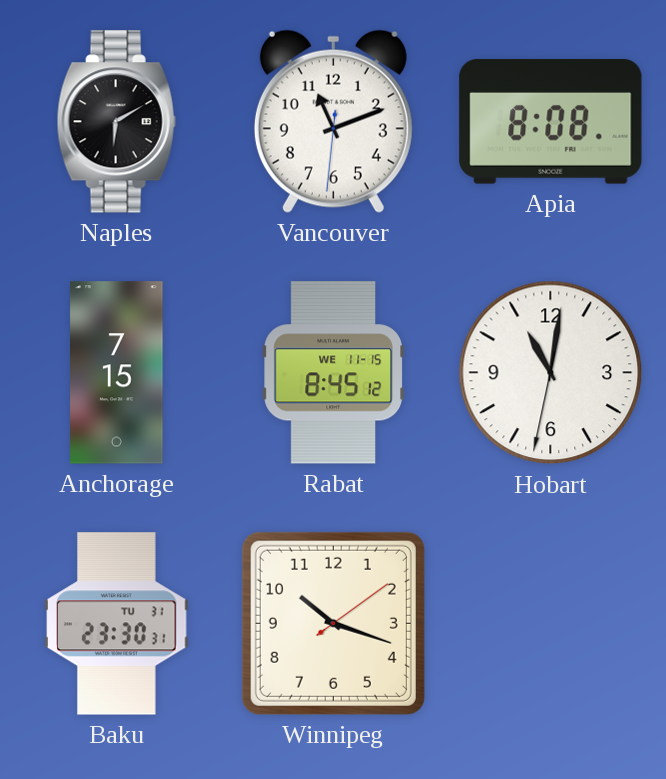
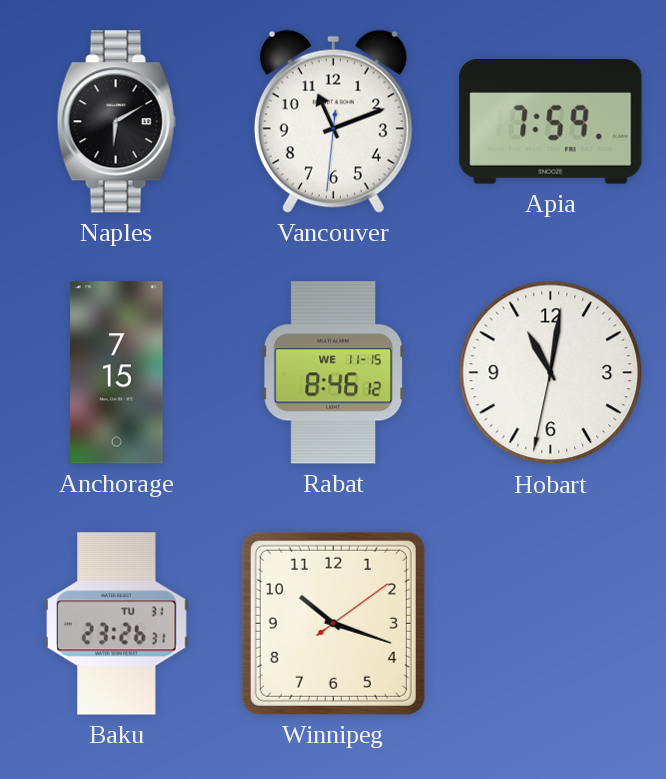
Apia: 8:08 -> 7:59 (551, 122)
Rabat: 8:45 -> 8:46 (333, 373)
Baku: 23:30 -> 23:26 (117, 624)
